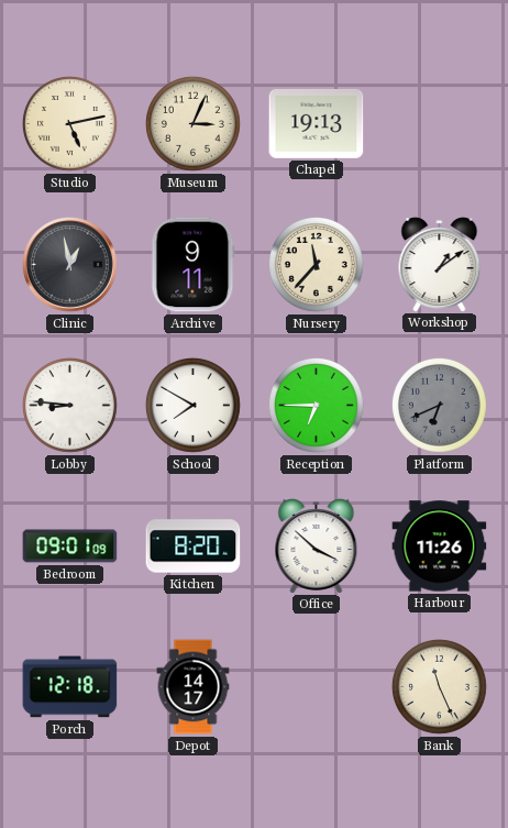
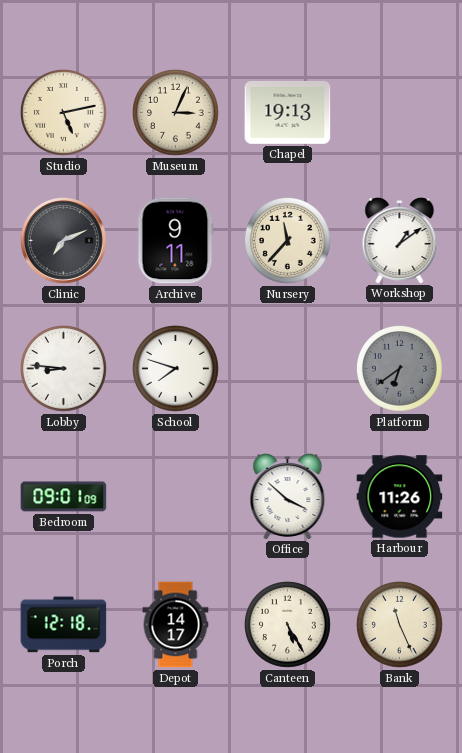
Clinic: 12:58 -> 7:11 (64, 241)
School: 7:50 -> 7:48 (175, 369)
Reception: 6:45 -> none (316, 406)
Platform: 6:41 -> 6:39 (399, 369)
Kitchen: 8:20 -> none (194, 547)
Canteen: none -> 5:25 (287, 625)
